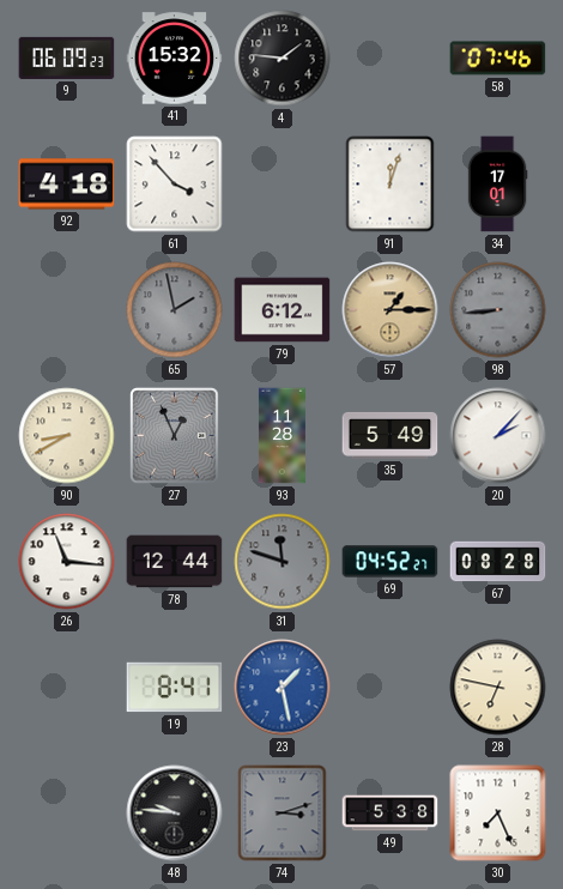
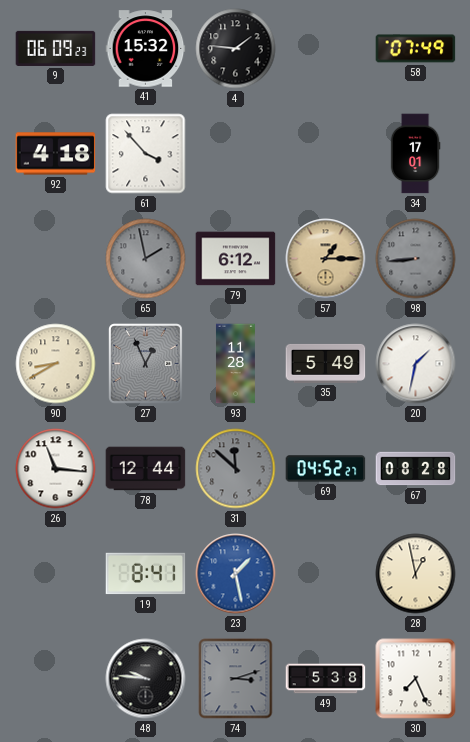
58: 07:46 -> 07:49 (416, 49)
91: 12:03 -> none (391, 185)
20: 2:07 -> 1:32 (416, 364)
31: 11:48 -> 11:52 (236, 469)
28: 6:47 -> 12:58 (416, 574)
